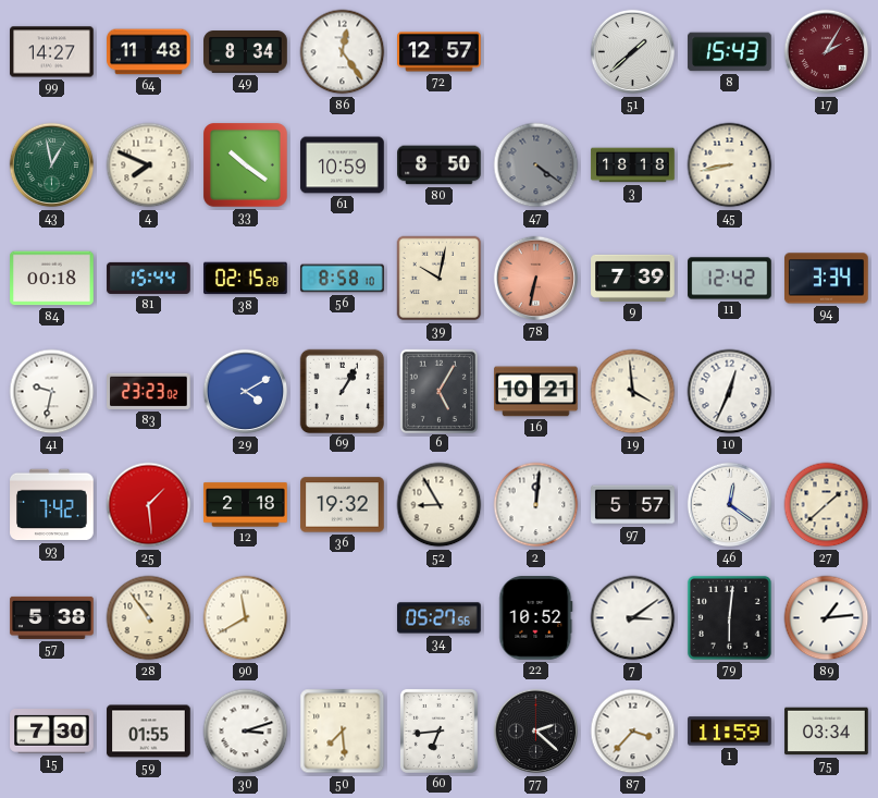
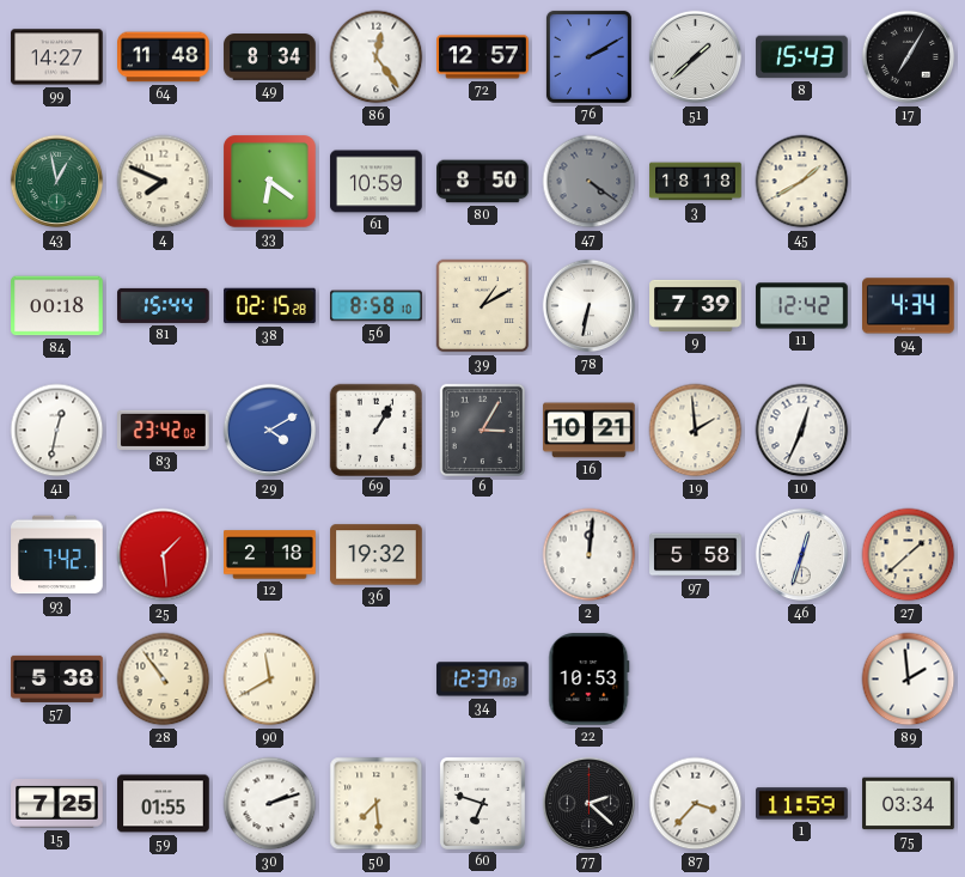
76: none -> 2:10 (588, 56)
17: 2:05 -> 7:05 (909, 57)
17 dial: burgundy -> black (909, 57)
33: 10:21 -> 6:21 (270, 182)
45: 8:43 -> 1:40 (802, 182)
39: 10:02 -> 1:10 (483, 306)
78 dial: salmon -> white (590, 306)
94: 3:34 -> 4:34 (909, 306)
41: 9:32 -> 12:32 (57, 431)
83: 23:23 -> 23:42 (164, 430)
6: 5:05 -> 3:05 (482, 430)
19: 3:59 -> 1:59 (696, 431)
52: 8:55 -> none (440, 505)
97: 5:57 -> 5:58 (696, 555)
46: 12:21 -> 12:33 (802, 555)
34: 05:27 -> 12:37 (483, 680)
22: 10:52 -> 10:53 (590, 680)
7: 3:09 -> none (633, 618)
79: 6:01 -> none (729, 617)
89: 1:14 -> 1:59 (909, 680)
15: 7:30 -> 7:25 (57, 804)
30: 3:12 -> 2:12 (270, 804)
60: 6:44 -> 6:48 (482, 803)
